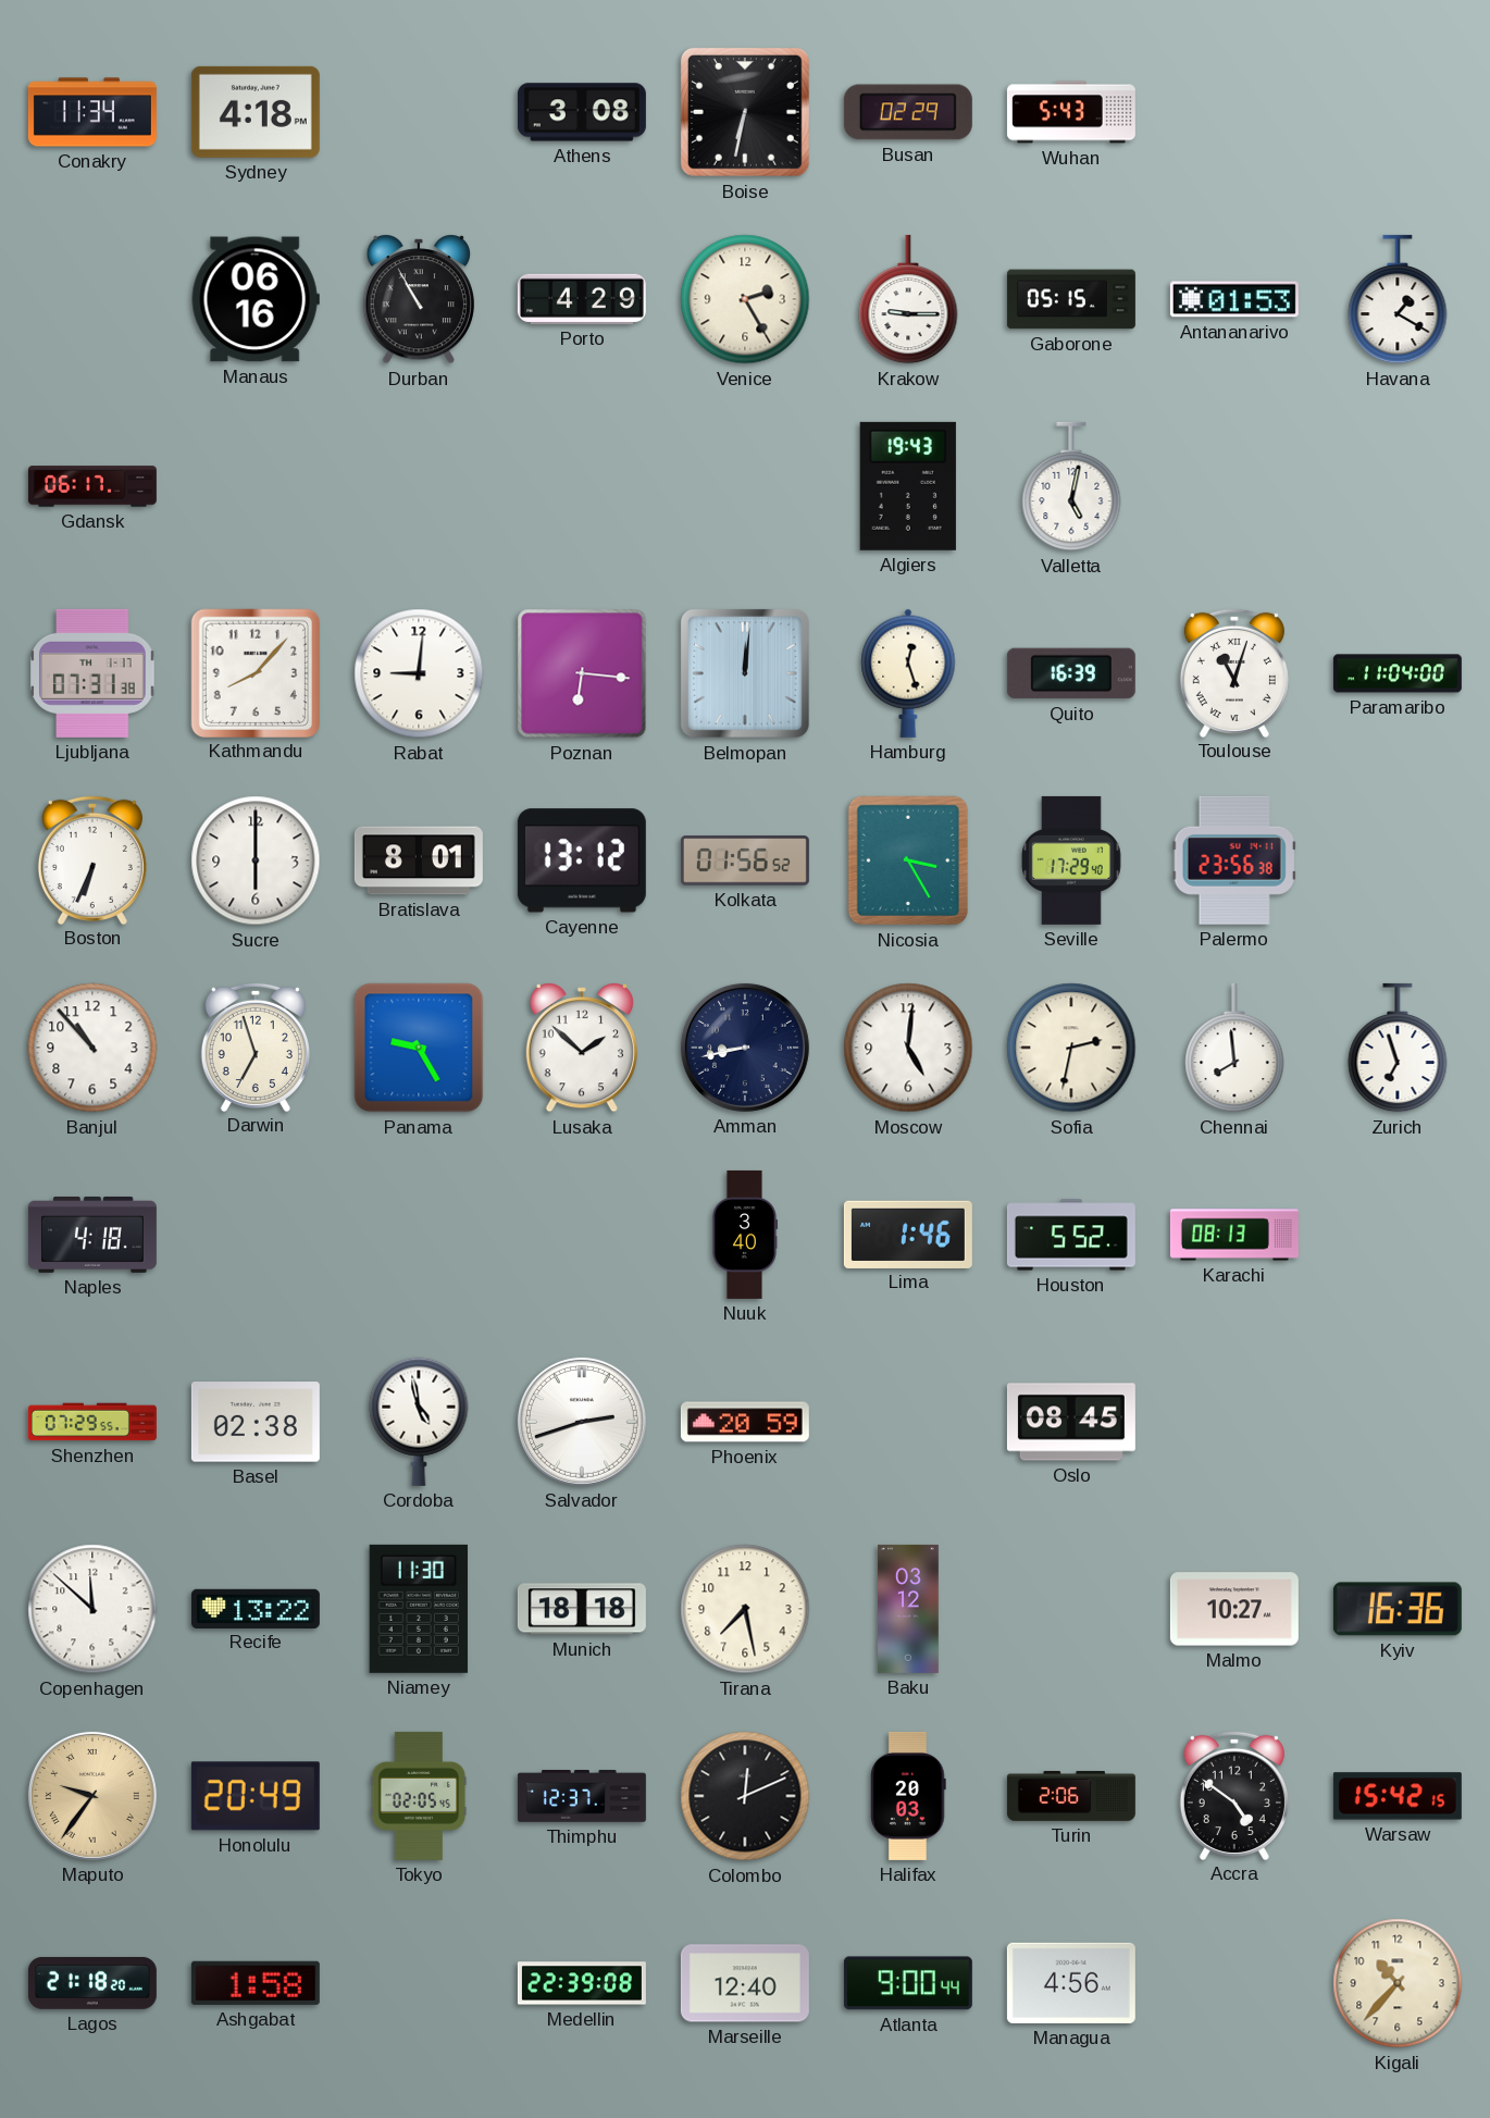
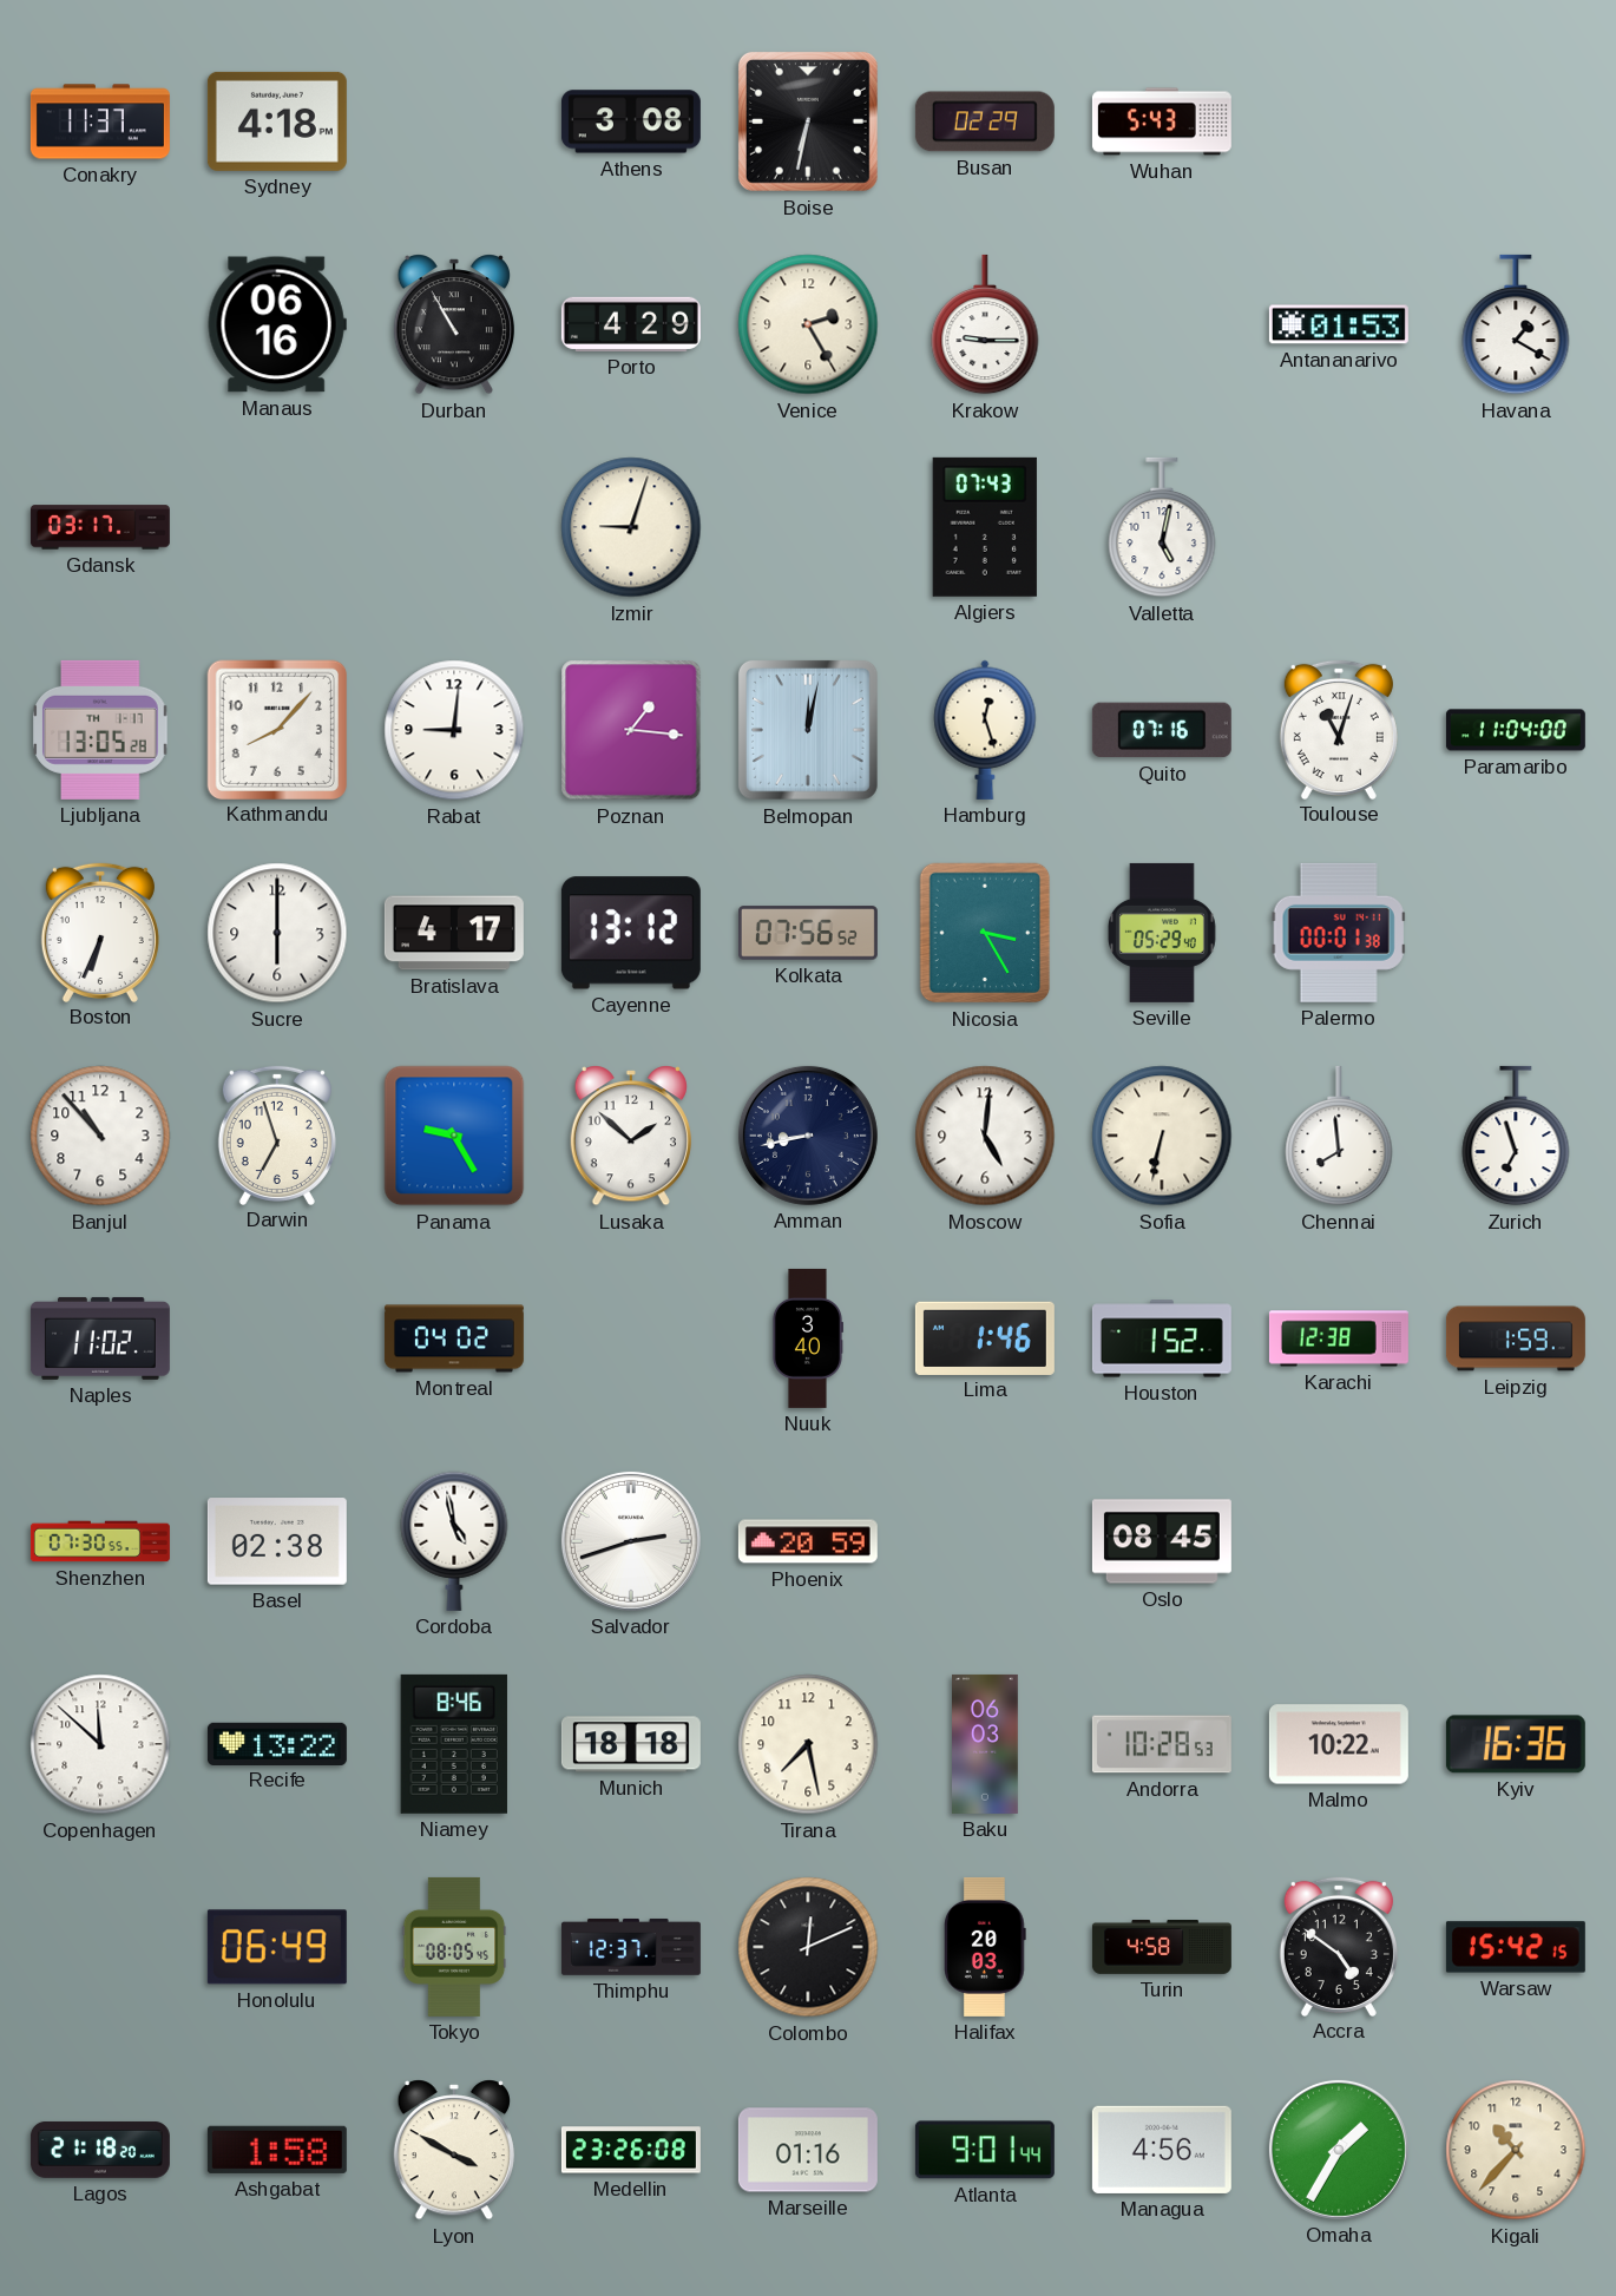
Conakry: 11:34 -> 11:37 (100, 121)
Gaborone: 05:15 -> none (1071, 299)
Gdansk: 06:17 -> 03:17 (100, 527)
Izmir: none -> 9:03 (631, 527)
Algiers: 19:43 -> 07:43 (985, 527)
Ljubljana: 07:31 -> 13:05 (100, 730)
Poznan: 6:16 -> 1:16 (631, 730)
Belmopan: 12:01 -> 12:02 (808, 730)
Quito: 16:39 -> 07:16 (1162, 730)
Bratislava: 8:01 -> 4:17 (454, 933)
Kolkata: 01:56 -> 07:56 (808, 933)
Seville: 17:29 -> 05:29 (1162, 933)
Palermo: 23:56 -> 00:01 (1339, 933)
Sofia: 2:32 -> 6:32 (1162, 1136)
Naples: 4:18 -> 11:02 (100, 1338)
Montreal: none -> 04:02 (454, 1338)
Houston: 5:52 -> 1:52 (1162, 1338)
Karachi: 08:13 -> 12:38 (1339, 1338)
Leipzig: none -> 1:59 (1516, 1338)
Shenzhen: 07:29 -> 07:30 (100, 1541)
Niamey: 11:30 -> 8:46 (454, 1744)
Baku: 03:12 -> 06:03 (986, 1744)
Andorra: none -> 10:28 (1162, 1744)
Malmo: 10:27 -> 10:22 (1339, 1744)
Maputo: 9:36 -> none (92, 1796)
Honolulu: 20:49 -> 06:49 (277, 1947)
Tokyo: 02:05 -> 08:05 (454, 1947)
Turin: 2:06 -> 4:58 (1162, 1947)
Lyon: none -> 3:50 (453, 2150)
Medellin: 22:39 -> 23:26 (631, 2150)
Marseille: 12:40 -> 01:16 (808, 2150)
Atlanta: 9:00 -> 9:01 (985, 2150)
Omaha: none -> 1:35 (1339, 2150)
